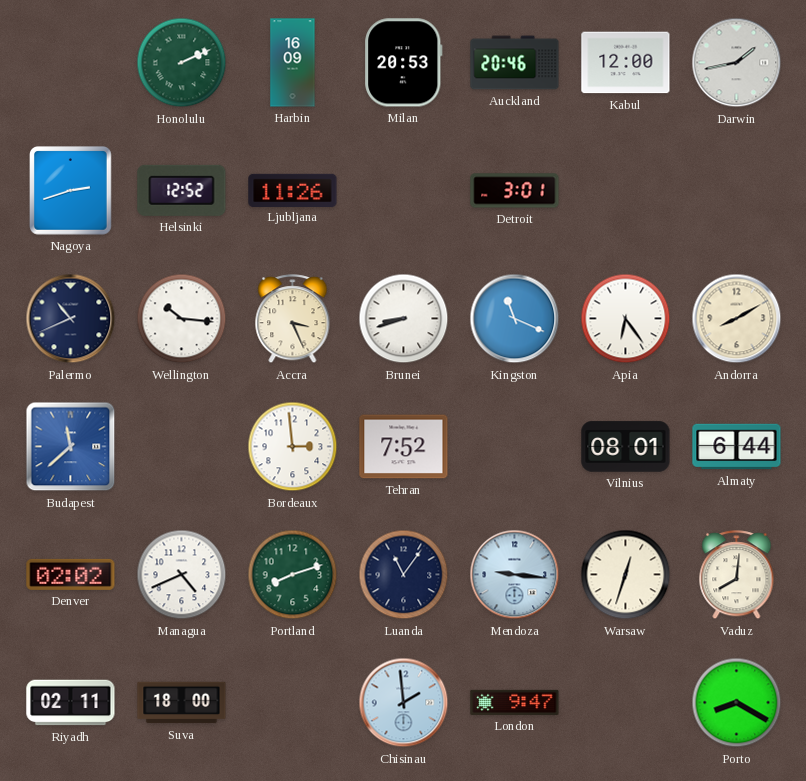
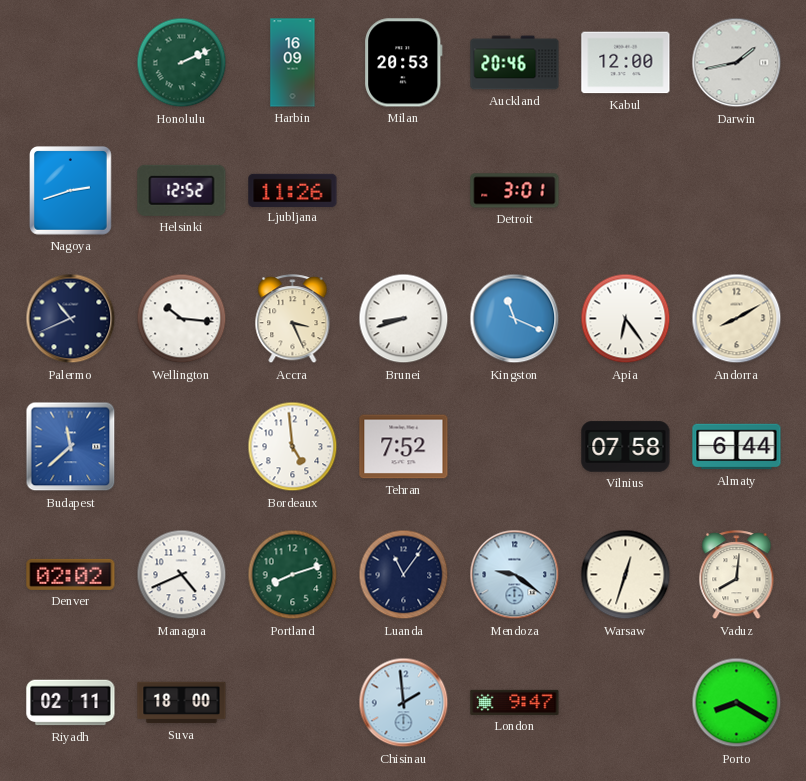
Bordeaux: 2:59 -> 4:59 (293, 447)
Vilnius: 08:01 -> 07:58 (626, 447)
Mendoza: 9:16 -> 9:21 (515, 575)
